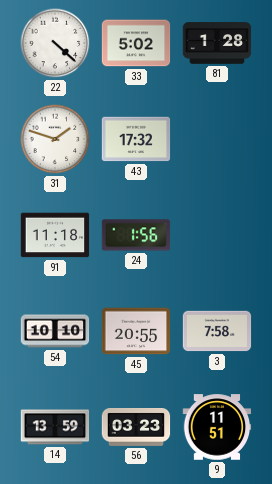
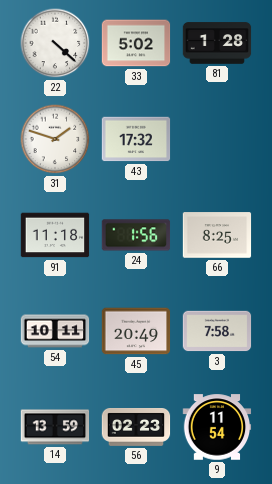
66: none -> 8:25 (217, 235)
54: 10:10 -> 10:11 (55, 331)
45: 20:55 -> 20:49 (136, 331)
56: 03:23 -> 02:23 (136, 428)
9: 11:51 -> 11:54 (217, 427)
